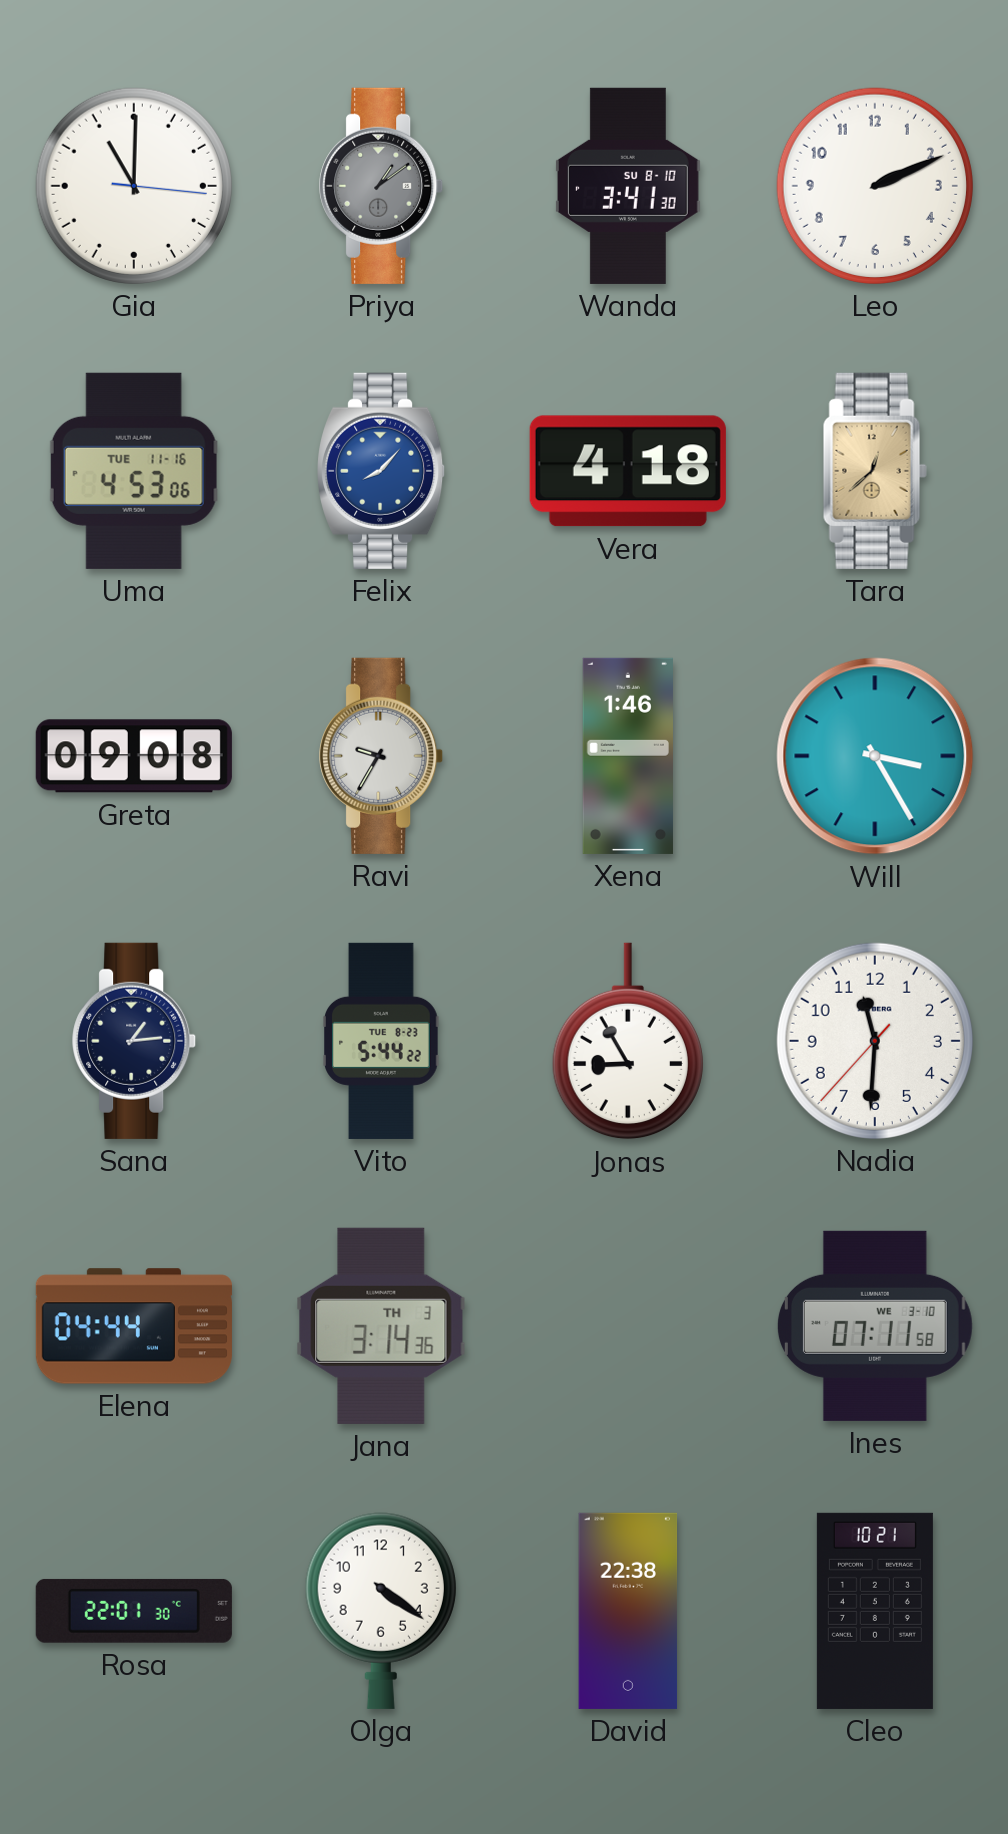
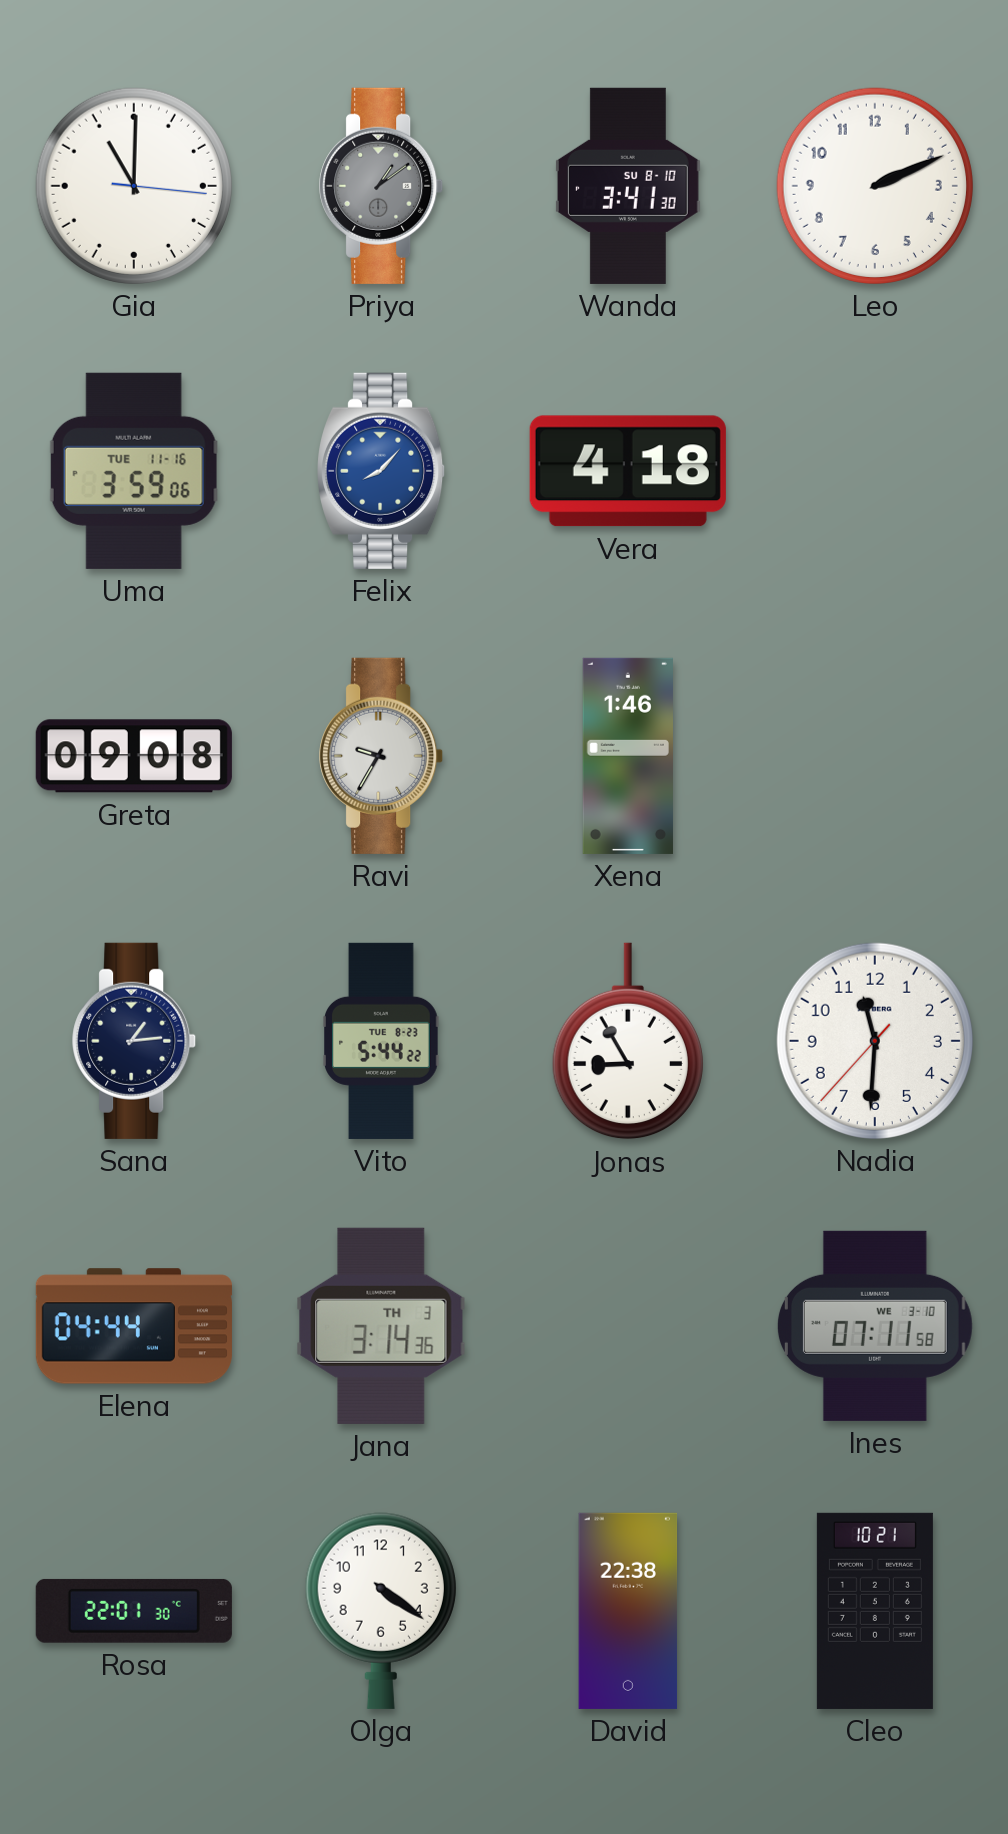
Uma: 4:53 -> 3:59 (134, 471)
Tara: 12:38 -> none (875, 471)
Will: 3:25 -> none (875, 756)
